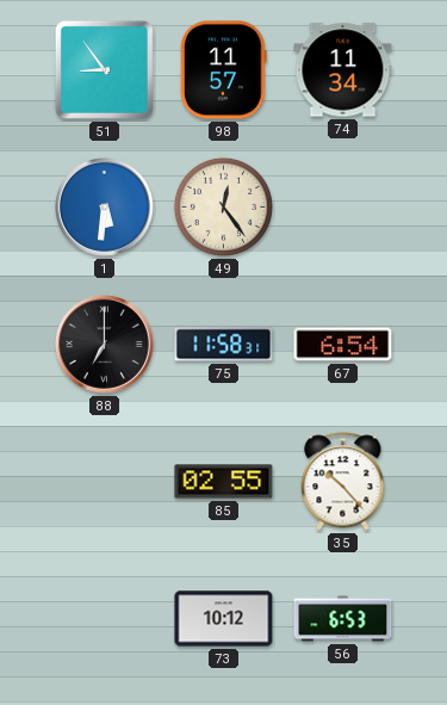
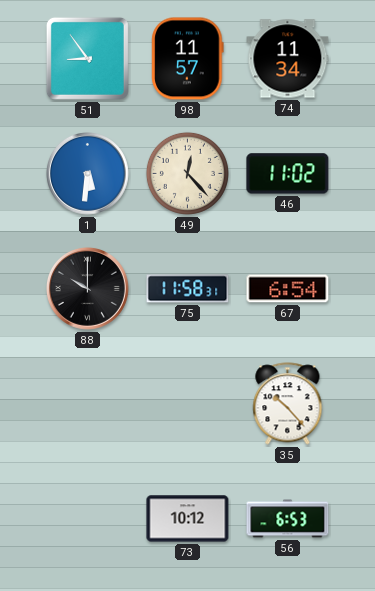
49: 12:24 -> 12:23 (187, 173)
46: none -> 11:02 (288, 174)
88: 7:00 -> 10:00 (87, 288)
85: 02:55 -> none (224, 482)
